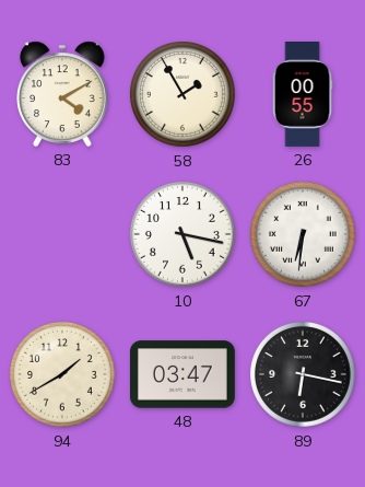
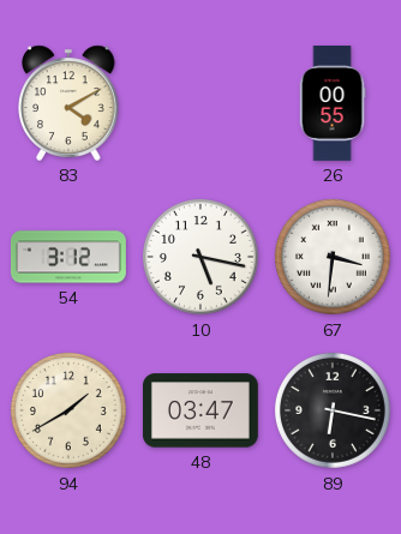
58: 1:55 -> none (184, 95)
54: none -> 3:12 (70, 257)
67: 6:31 -> 3:31 (334, 258)
